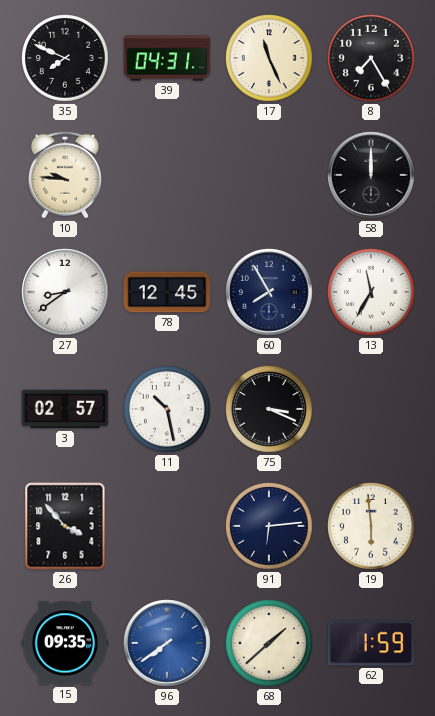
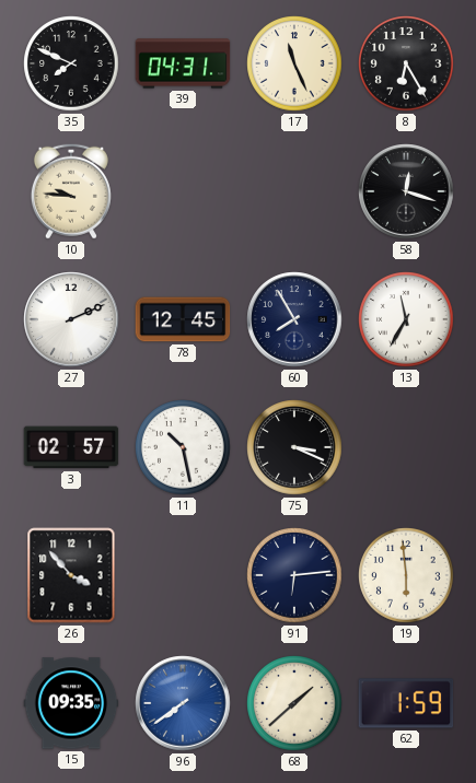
8: 7:25 -> 6:25 (406, 63)
58: 12:00 -> 12:18 (406, 191)
27: 8:39 -> 2:11 (71, 319)
